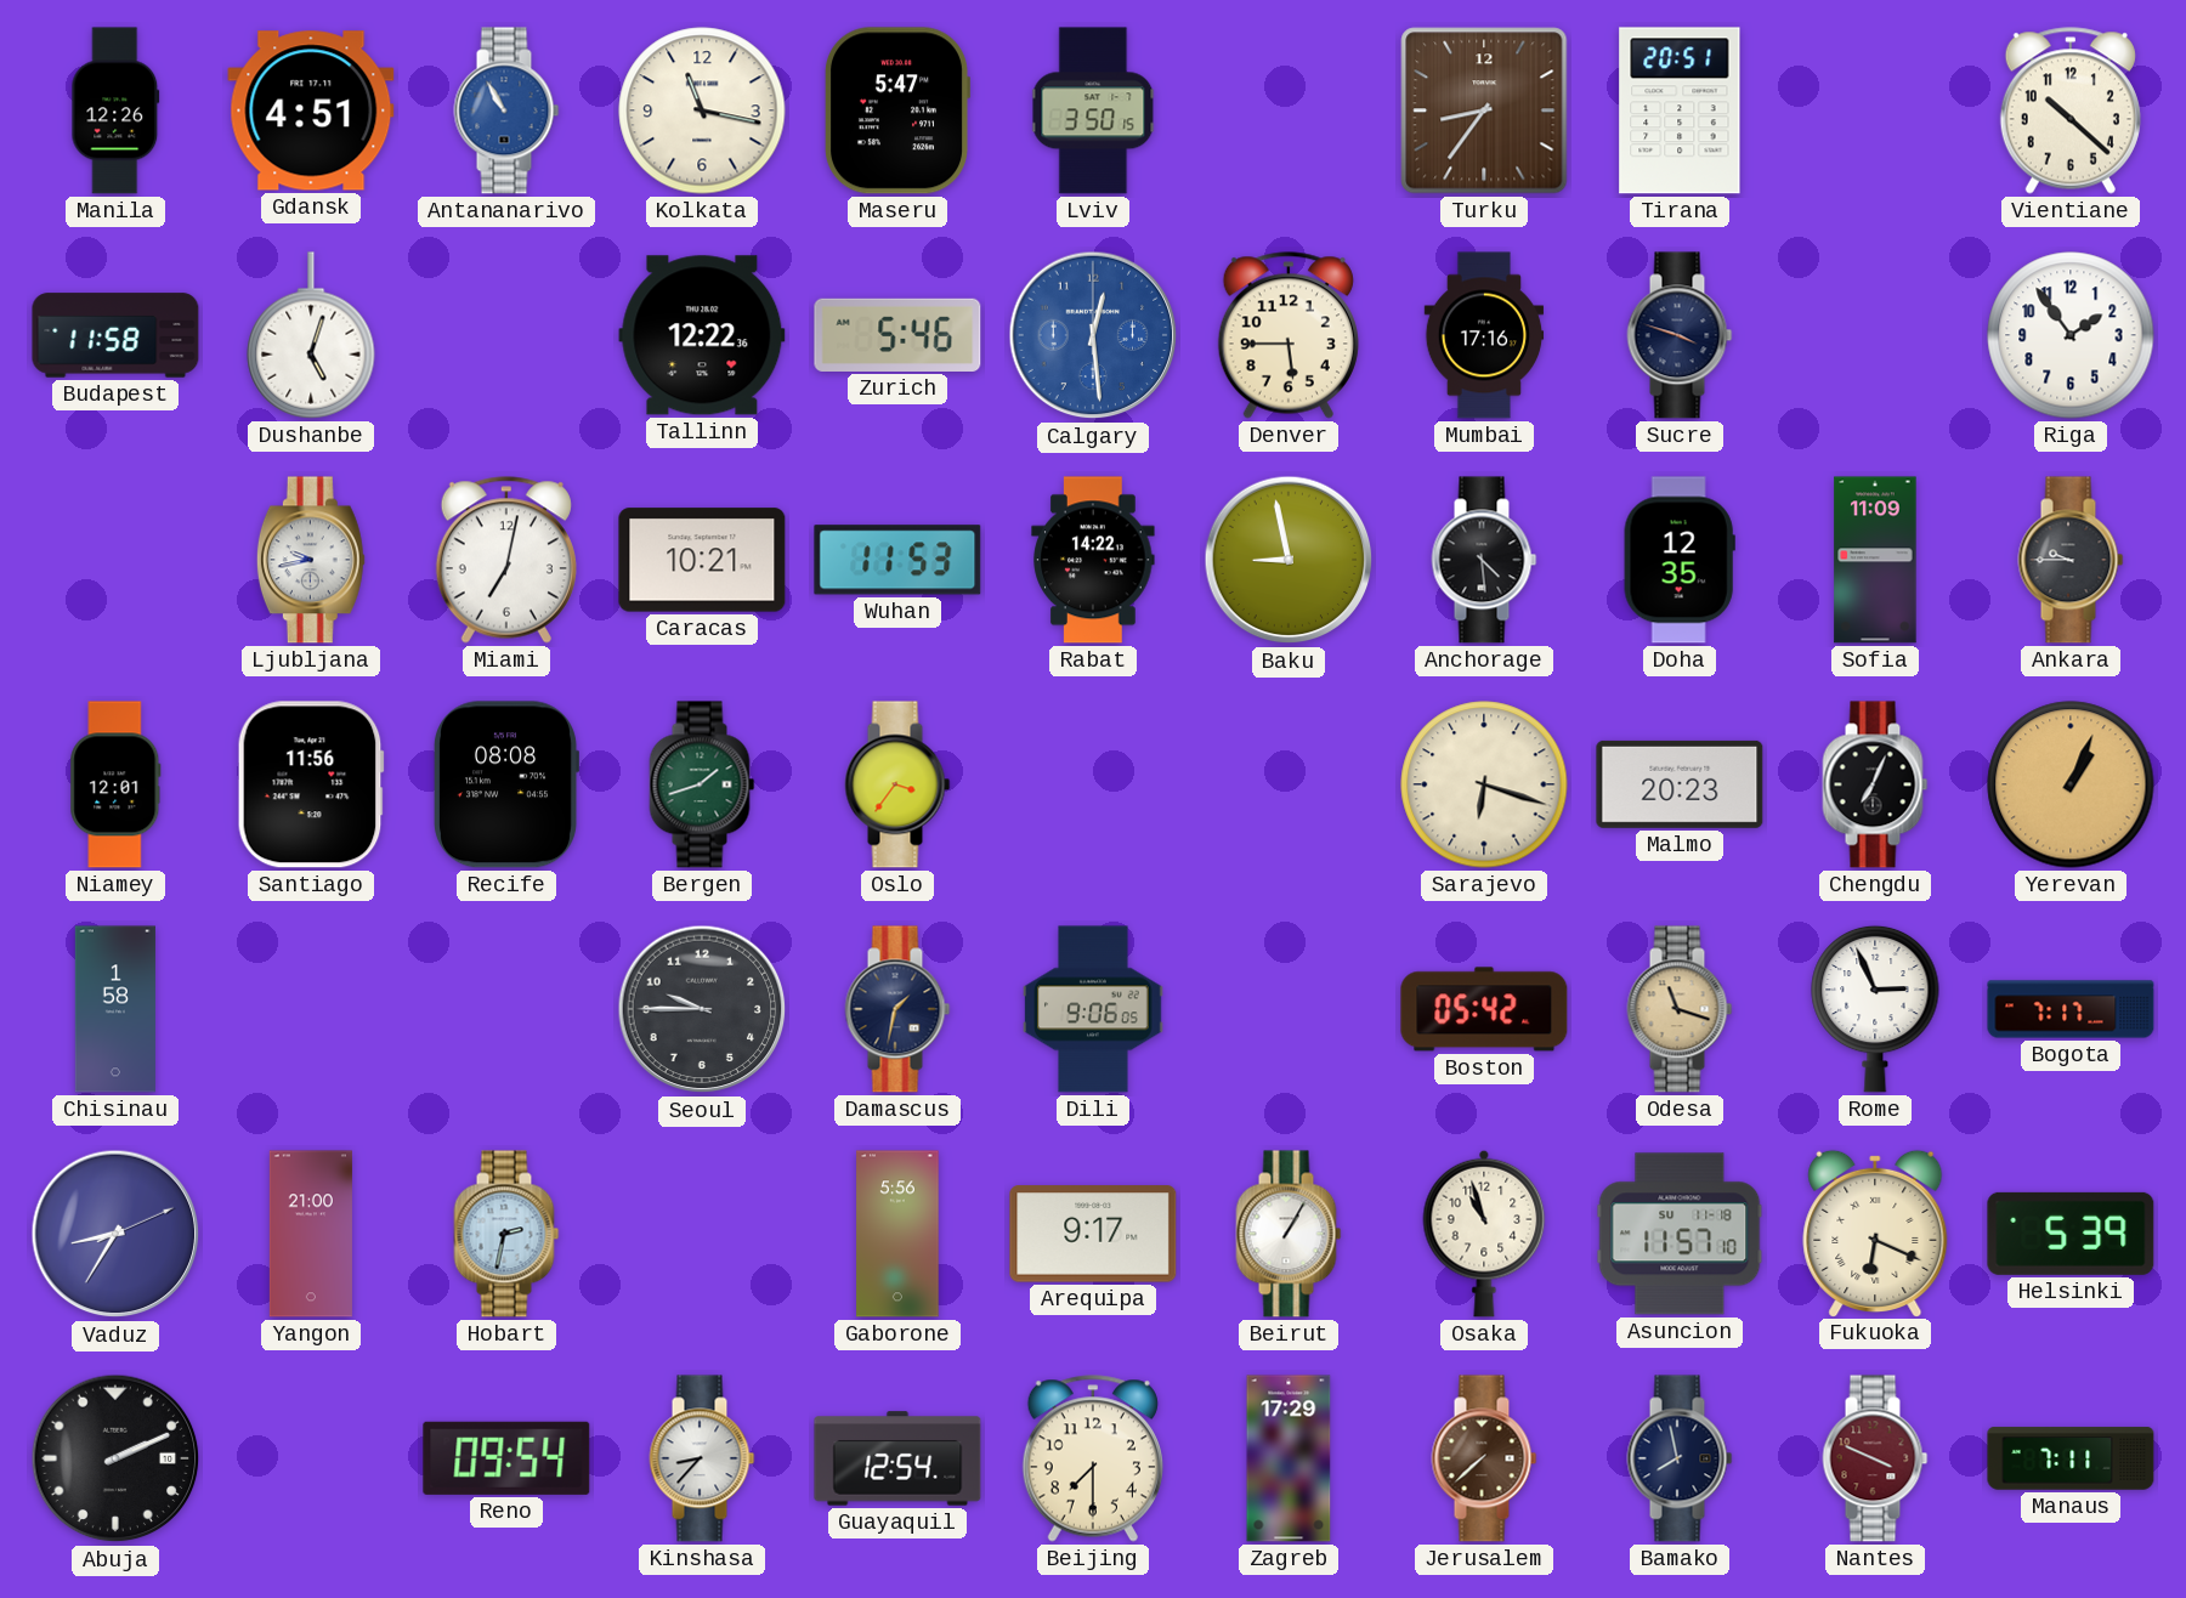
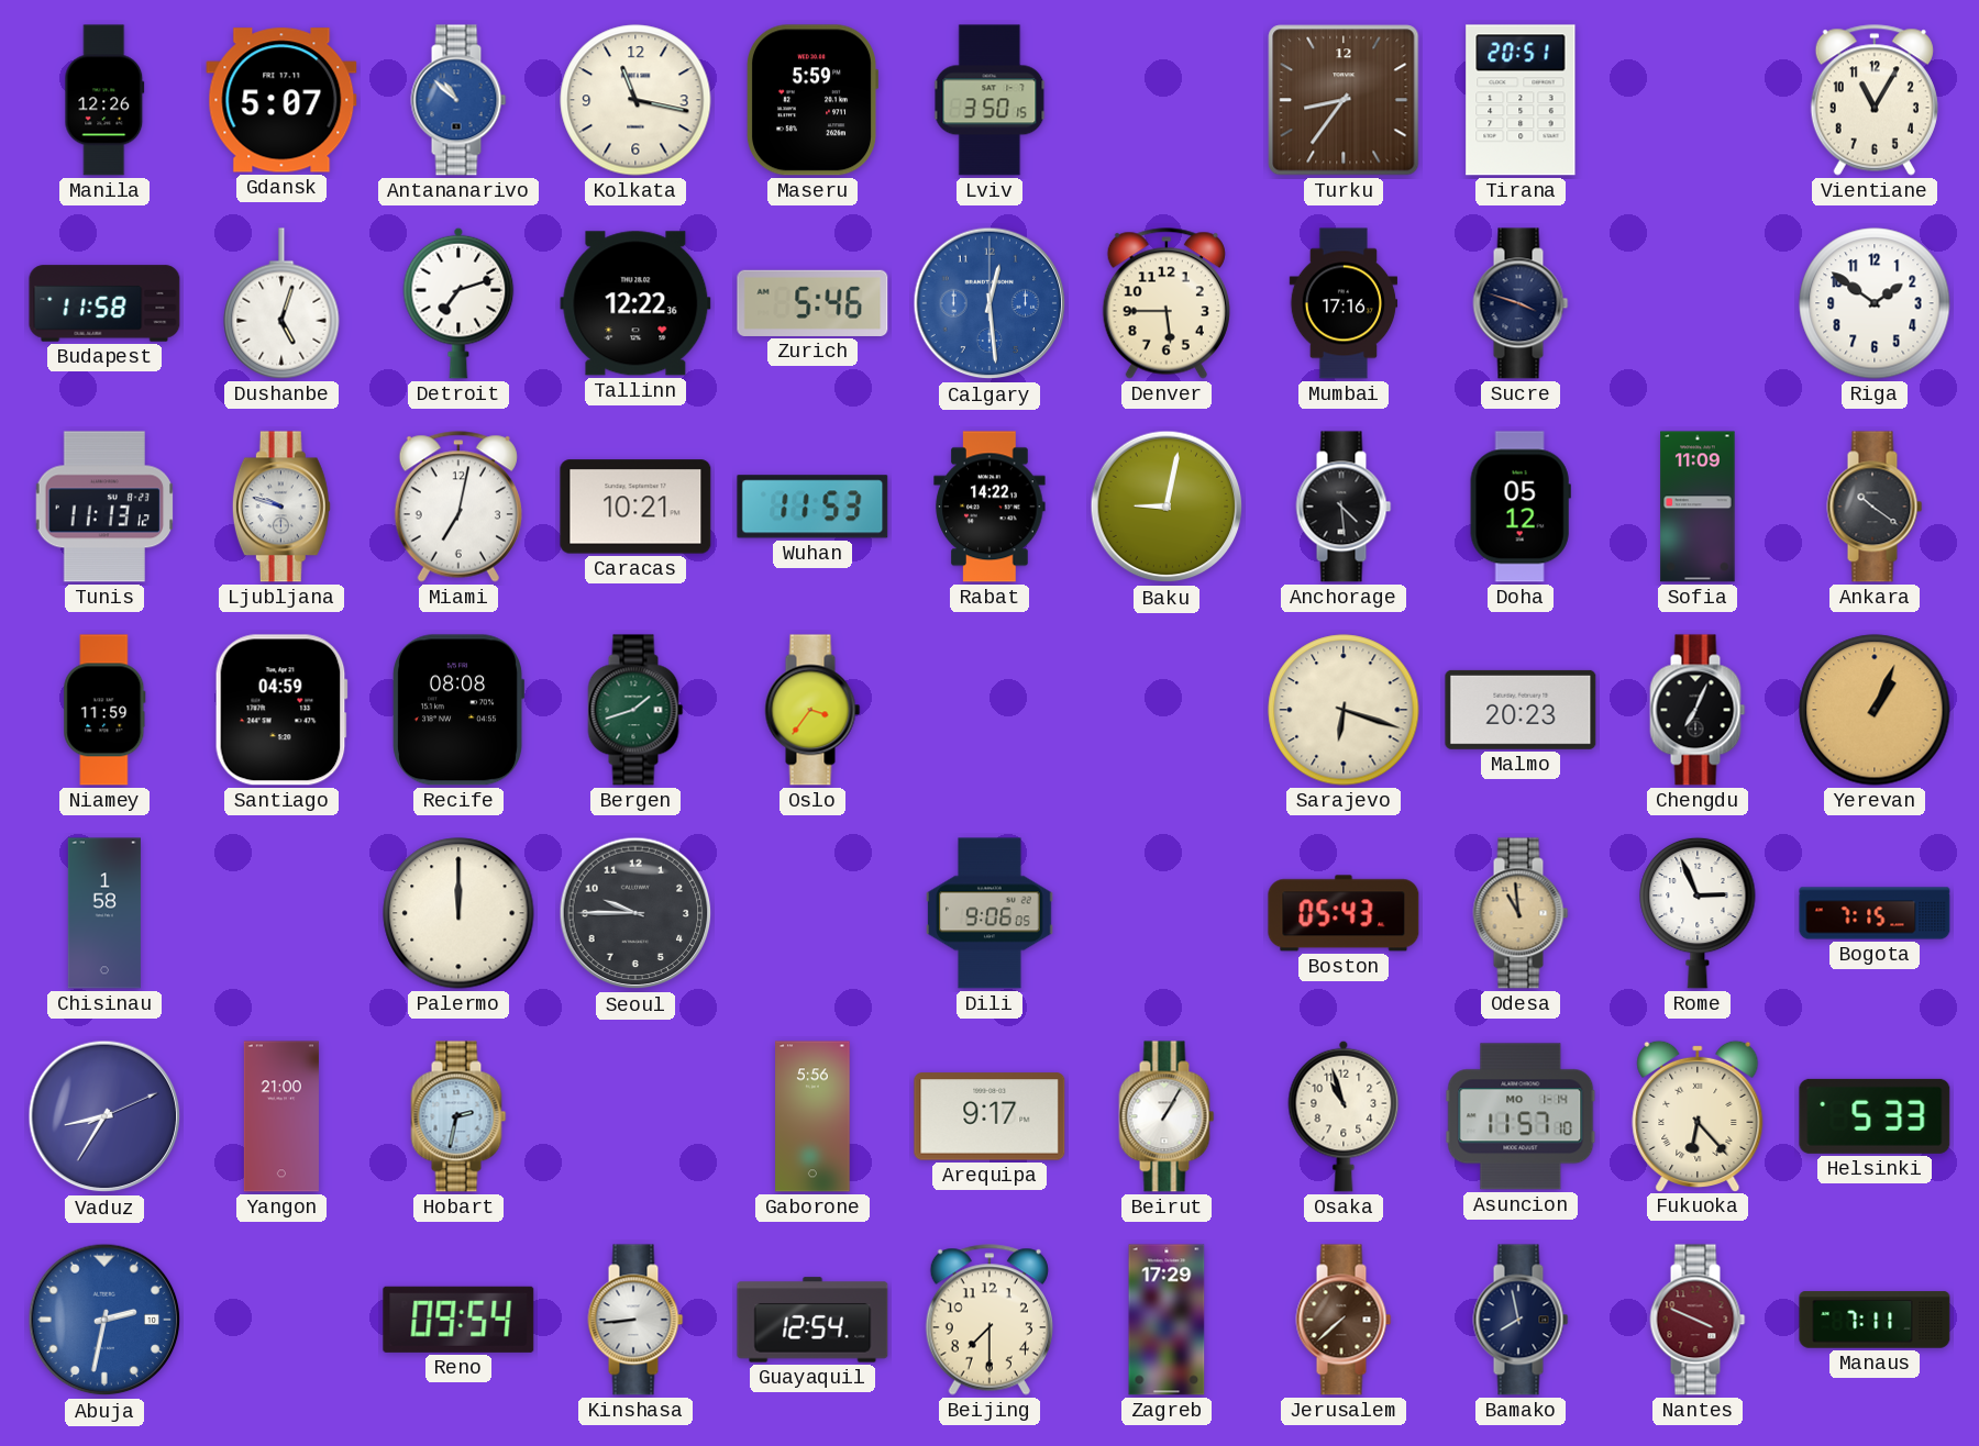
Gdansk: 4:51 -> 5:07 (281, 100)
Antananarivo: 10:55 -> 10:52 (458, 100)
Maseru: 5:47 -> 5:59 (811, 100)
Vientiane: 10:22 -> 11:05 (1875, 100)
Detroit: none -> 7:12 (458, 303)
Riga: 1:54 -> 1:51 (1875, 303)
Tunis: none -> 11:13 (104, 507)
Ljubljana: 9:43 -> 9:48 (281, 507)
Baku: 8:58 -> 9:02 (1167, 507)
Doha: 12:35 -> 05:12 (1521, 507)
Ankara: 9:45 -> 10:21 (1875, 507)
Niamey: 12:01 -> 11:59 (104, 710)
Santiago: 11:56 -> 04:59 (281, 710)
Palermo: none -> 12:00 (458, 913)
Damascus: 1:32 -> none (897, 1009)
Boston: 05:42 -> 05:43 (1344, 913)
Odesa: 11:18 -> 10:59 (1521, 913)
Bogota: 7:17 -> 7:15 (1875, 913)
Asuncion date: SU 11-18 -> MO 1-14 (1521, 1116)
Fukuoka: 6:19 -> 6:23 (1698, 1115)
Helsinki: 5:39 -> 5:33 (1875, 1116)
Abuja: 2:11 -> 2:32 (104, 1320)
Abuja dial: black -> blue (104, 1320)
Kinshasa: 8:37 -> 8:44 (635, 1320)
